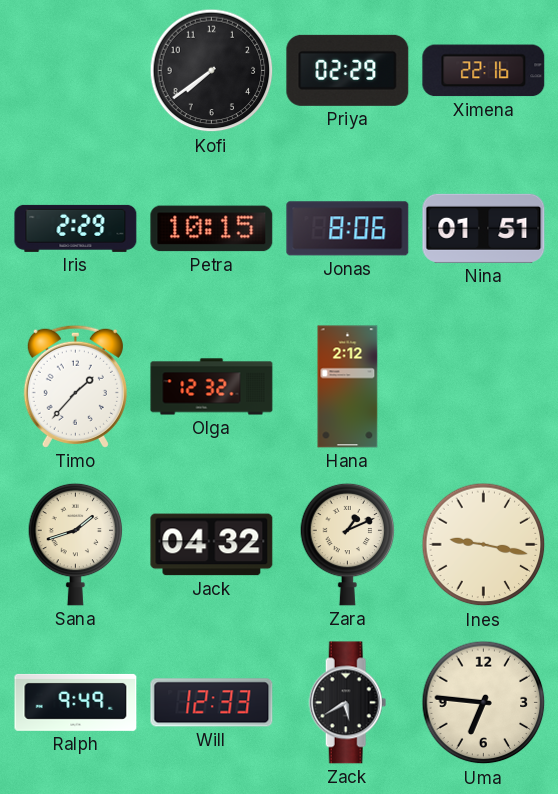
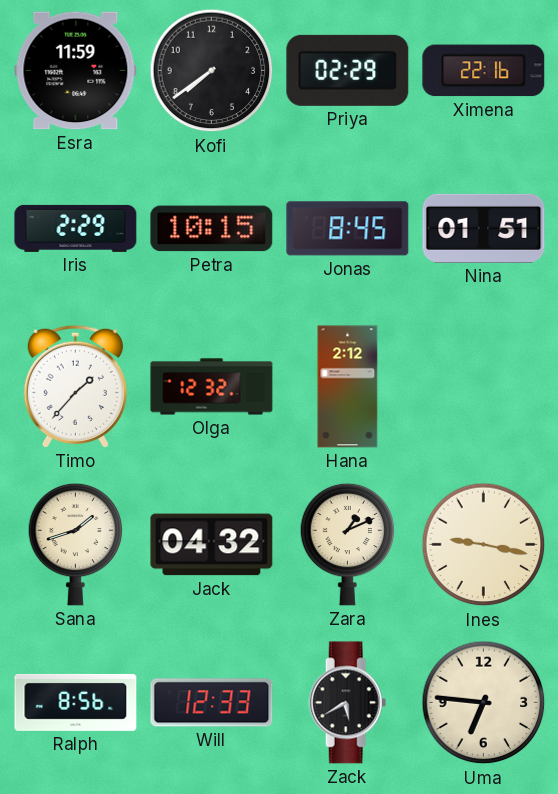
Esra: none -> 11:59 (76, 71)
Jonas: 8:06 -> 8:45 (348, 229)
Ralph: 9:49 -> 8:56 (76, 702)
